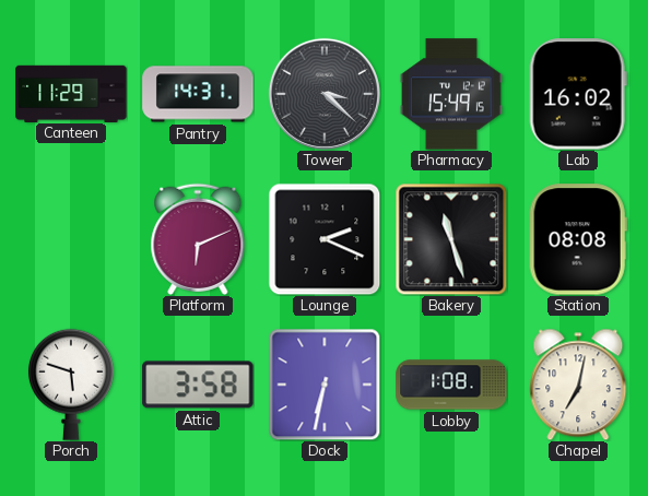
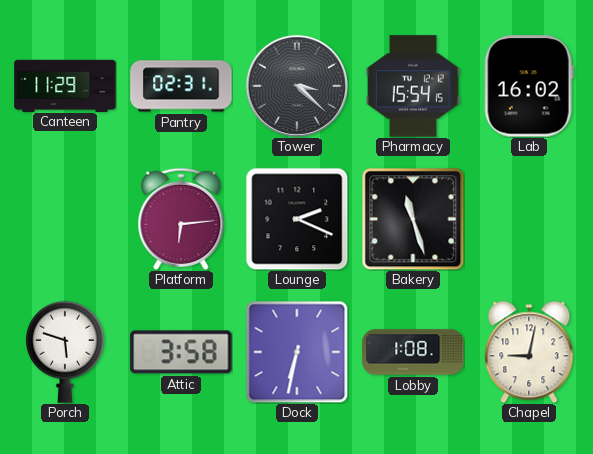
Pantry: 14:31 -> 02:31 (181, 86)
Pharmacy: 15:49 -> 15:54 (413, 86)
Platform: 6:11 -> 6:14 (181, 219)
Station: 08:08 -> none (578, 239)
Chapel: 7:02 -> 9:02 (529, 352)
